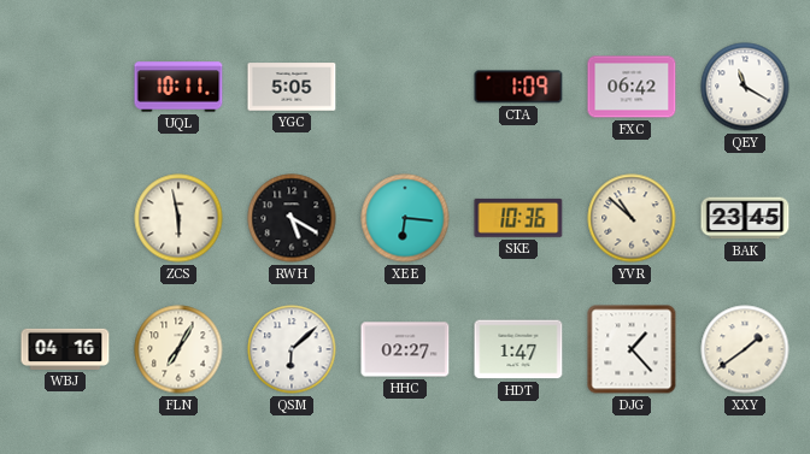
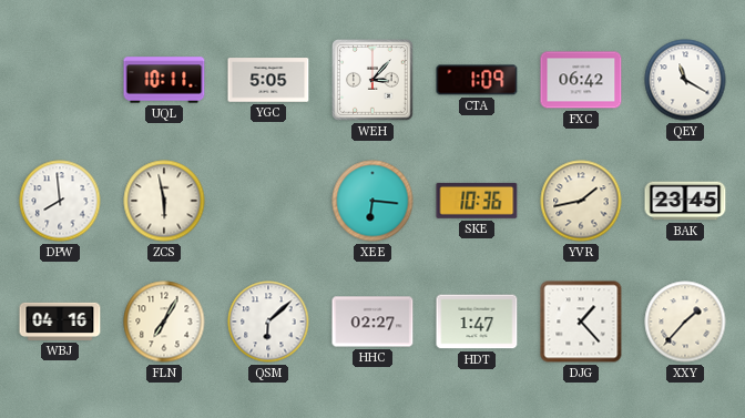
WEH: none -> 3:07 (372, 80)
DPW: none -> 7:59 (60, 201)
RWH: 5:20 -> none (292, 218)
YVR: 10:52 -> 1:43 (581, 201)
XXY: 1:39 -> 1:37 (685, 322)
